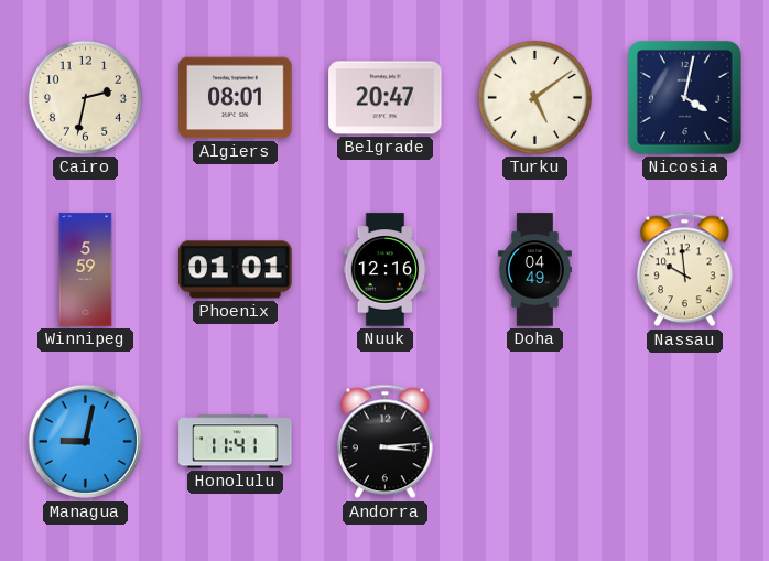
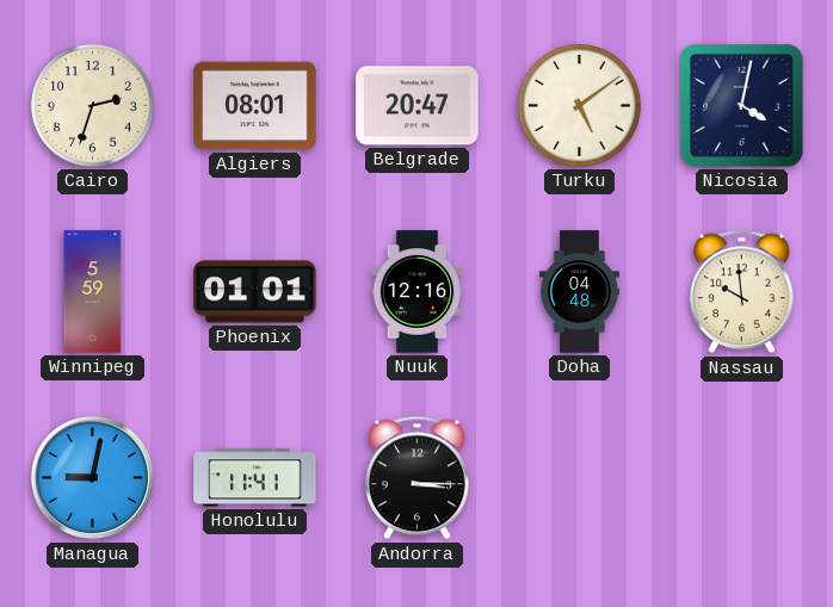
Cairo: 2:32 -> 2:33 (92, 105)
Doha: 04:49 -> 04:48 (579, 292)
Andorra: 3:14 -> 3:15 (418, 478)
